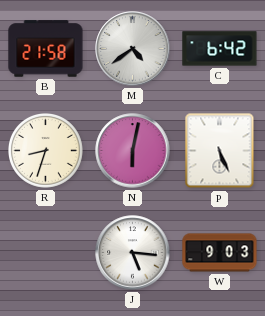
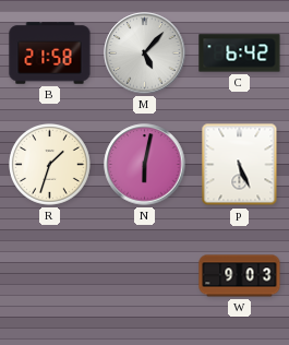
M: 4:39 -> 5:07 (145, 53)
R: 8:33 -> 1:33 (50, 165)
J: 5:16 -> none (133, 253)
